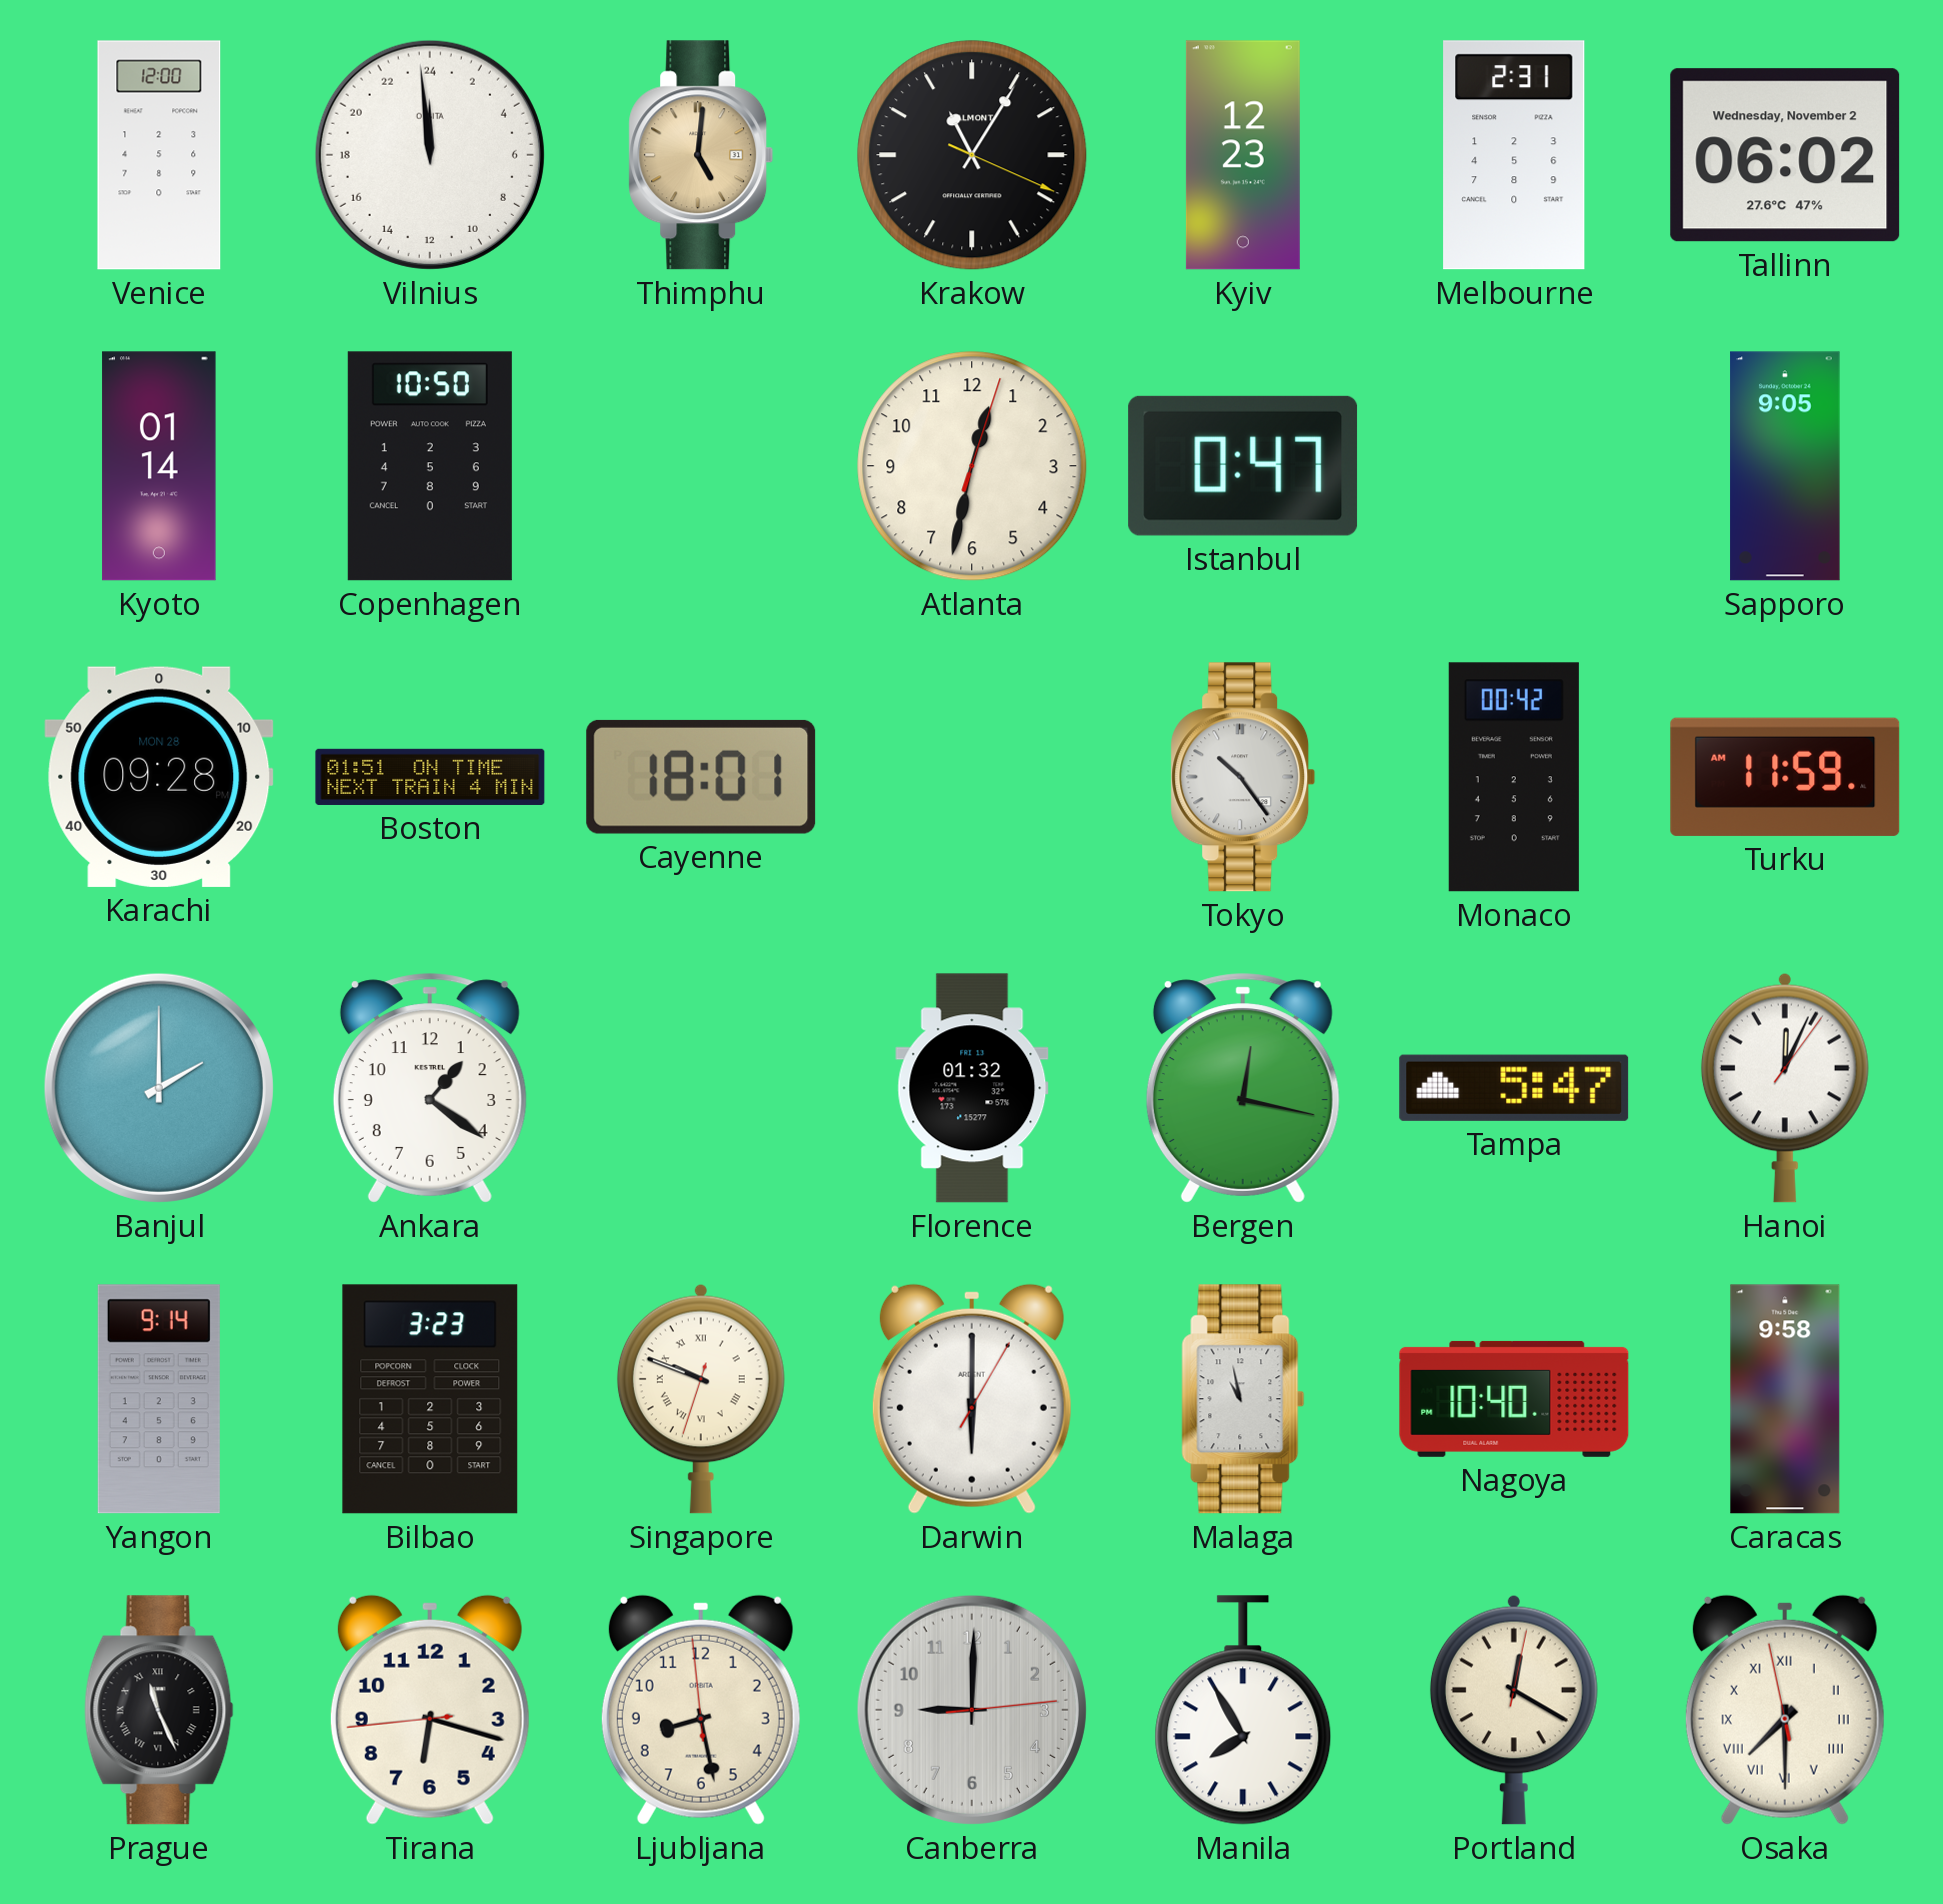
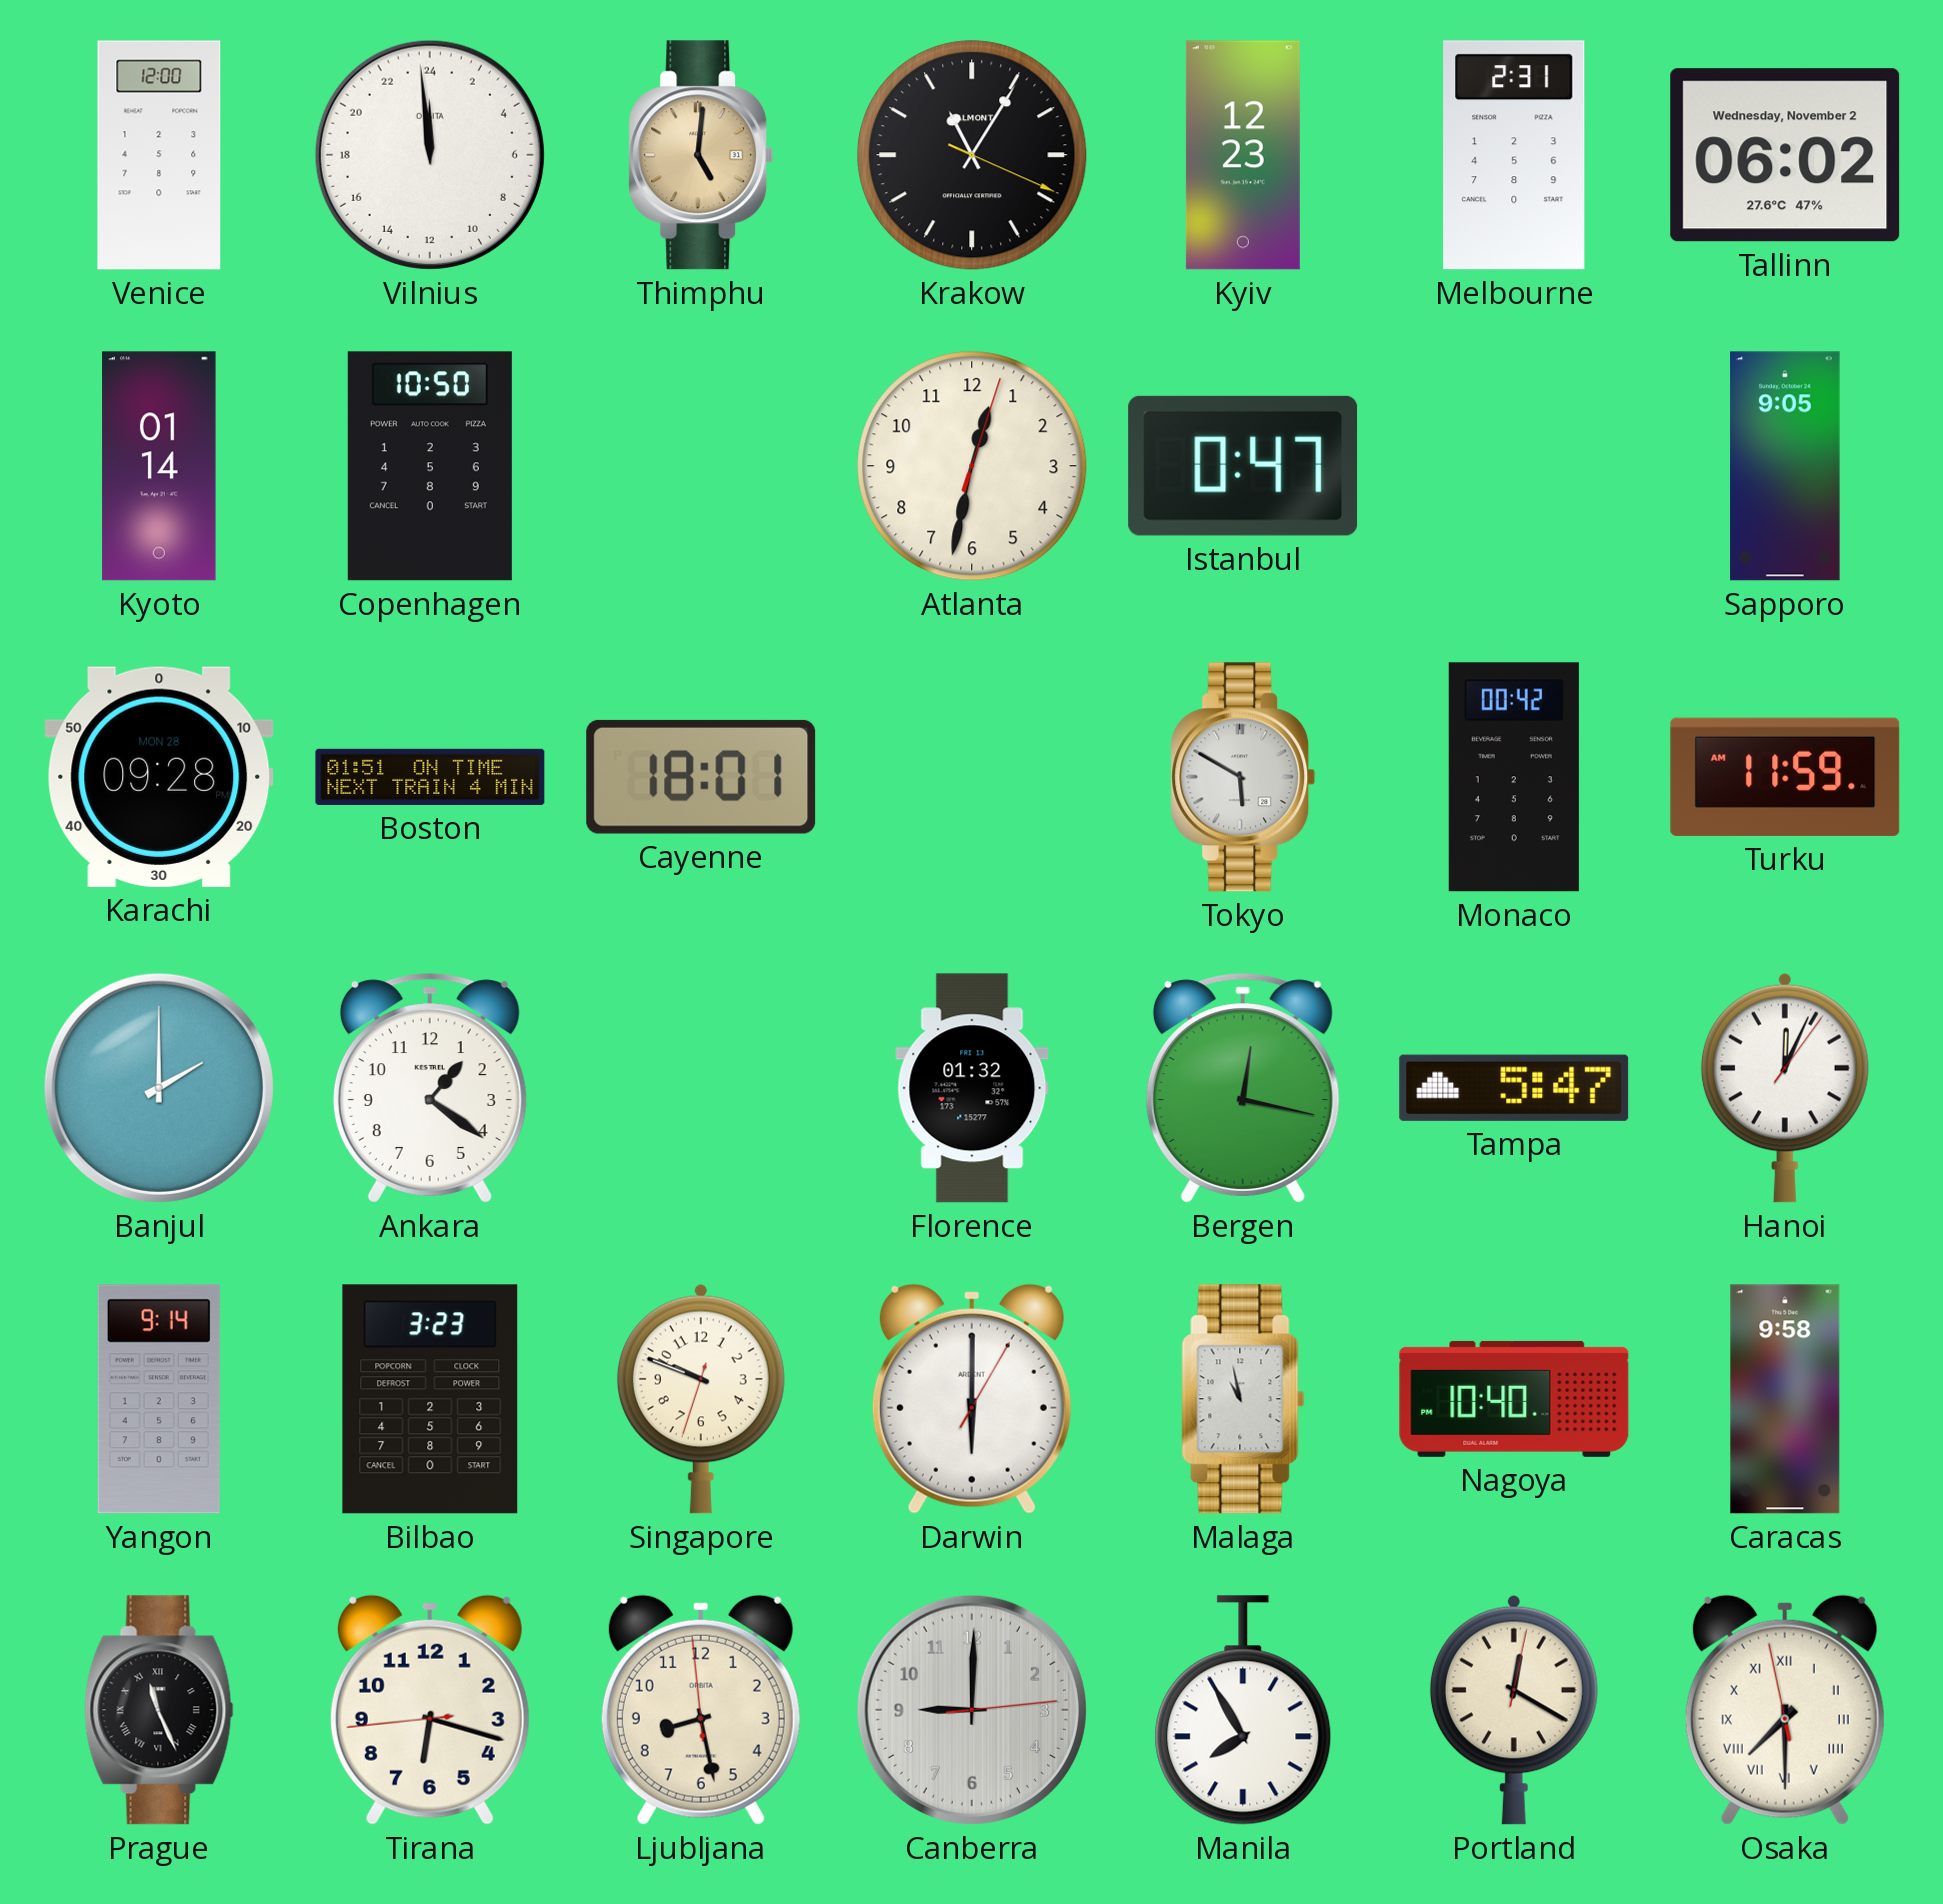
Tokyo: 10:24 -> 5:50 (1243, 777)
Singapore numerals: Roman -> Arabic (701, 1399)
